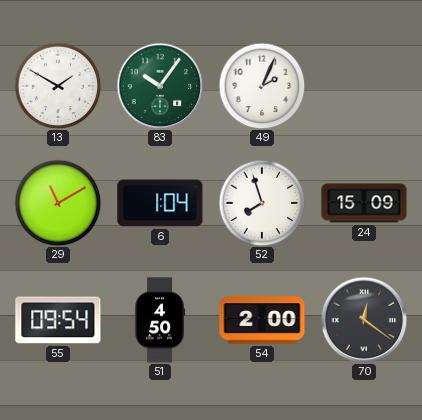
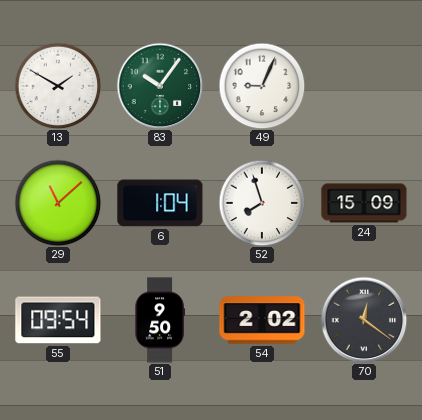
49: 2:04 -> 9:04 (262, 86)
29: 11:10 -> 11:08 (58, 203)
51: 4:50 -> 9:50 (160, 320)
54: 2:00 -> 2:02 (262, 320)
